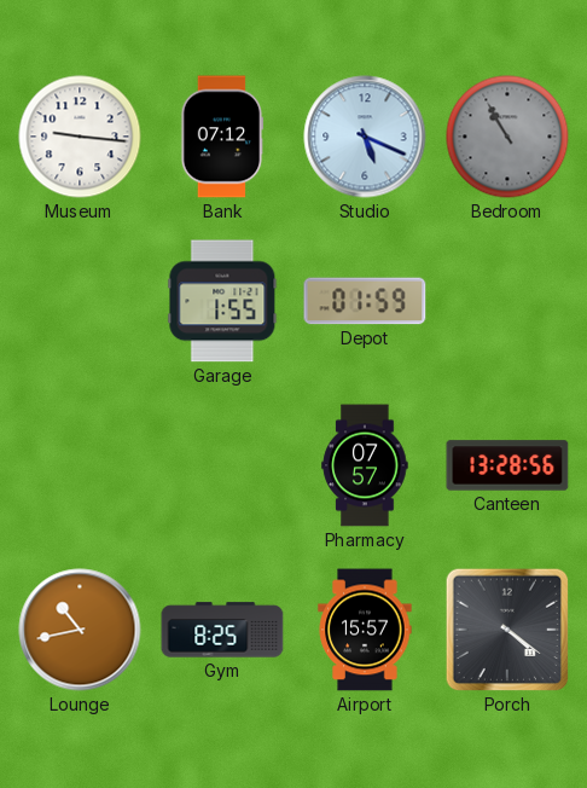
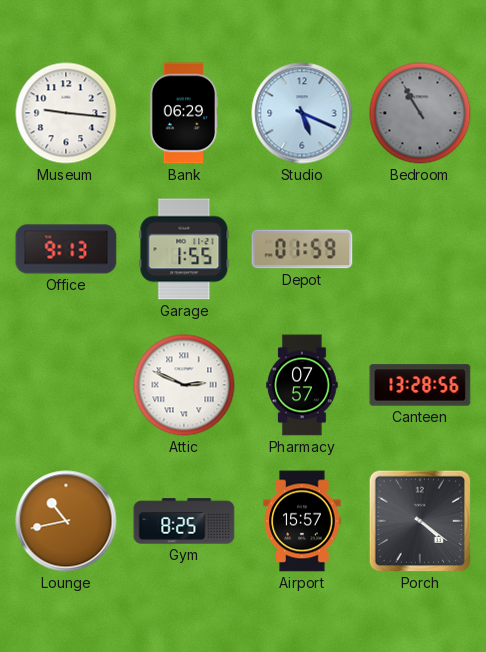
Bank: 07:12 -> 06:29 (184, 113)
Office: none -> 9:13 (66, 249)
Attic: none -> 2:49 (184, 385)
